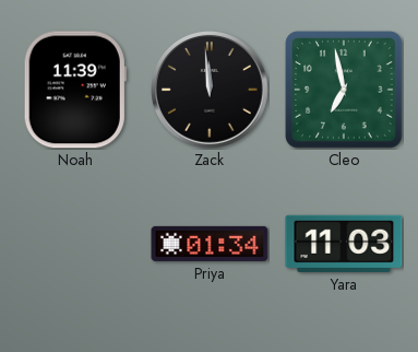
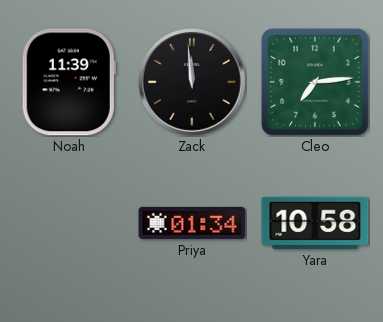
Cleo: 6:58 -> 7:14 (315, 82)
Yara: 11:03 -> 10:58 (315, 223)
